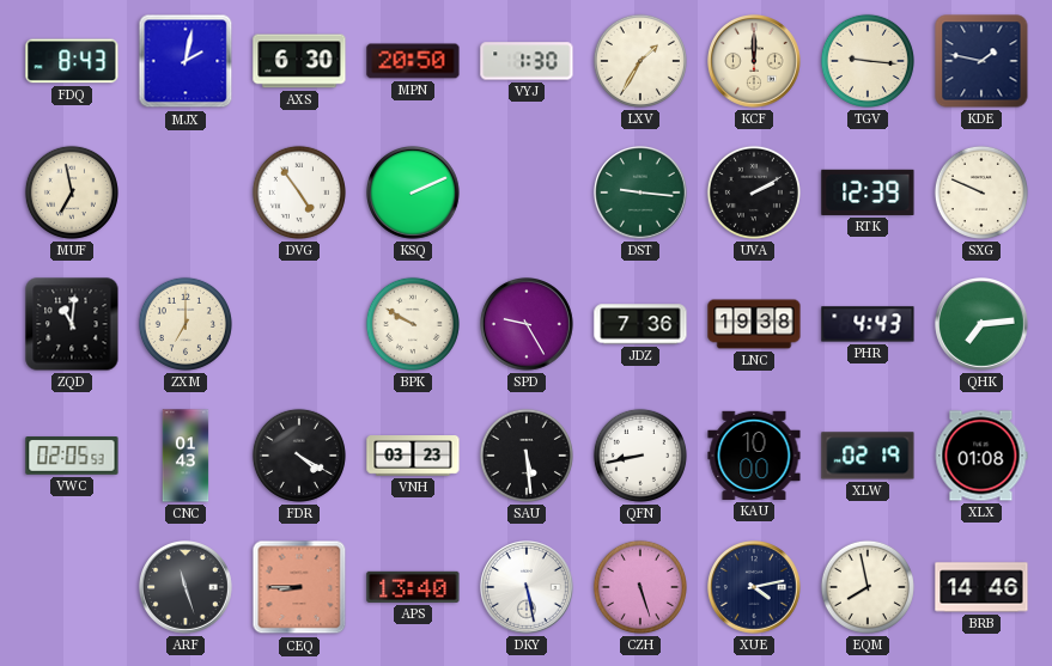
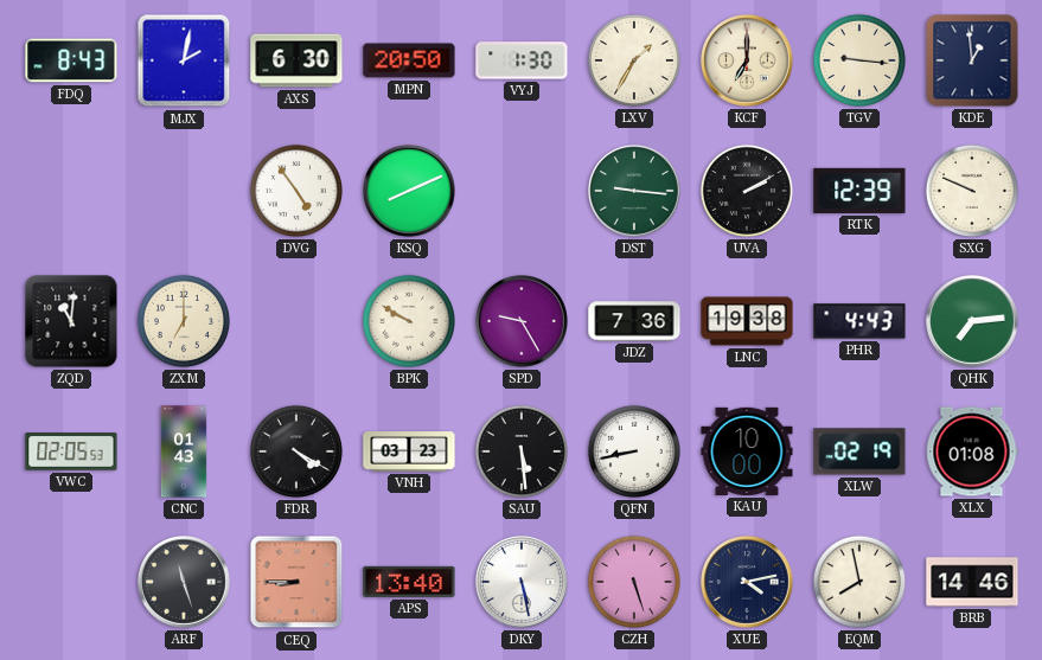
KCF: 12:00 -> 7:00 (748, 62)
KDE: 1:47 -> 12:59 (972, 60)
MUF: 6:58 -> none (72, 193)
KSQ: 2:11 -> 8:11 (410, 192)
